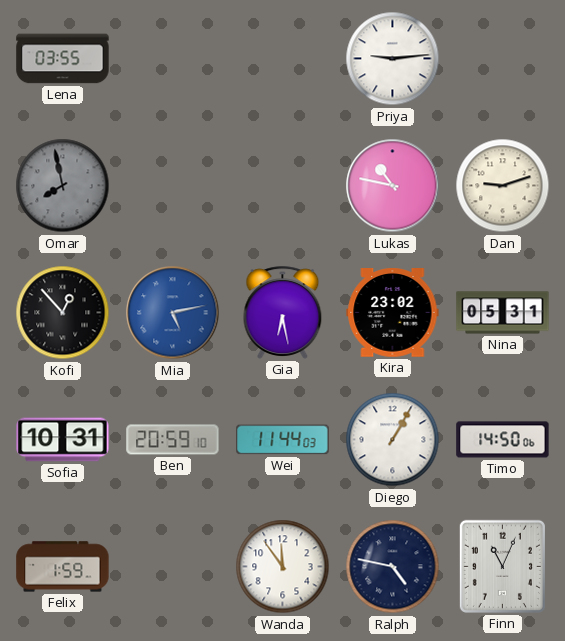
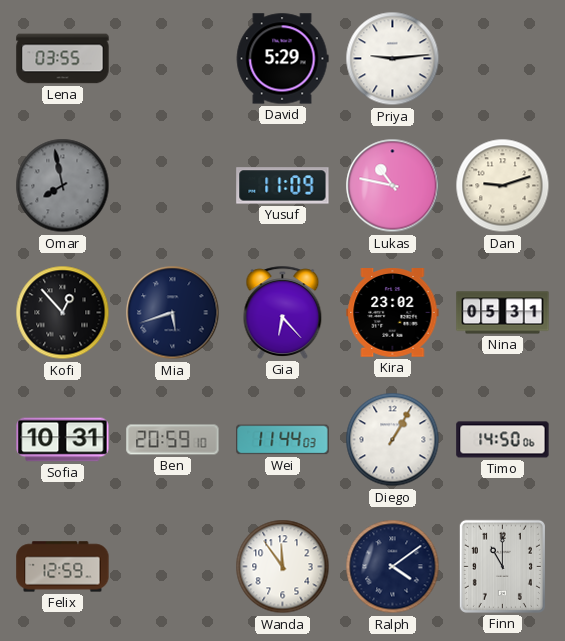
David: none -> 5:29 (282, 59)
Yusuf: none -> 11:09 (283, 186)
Mia: 5:13 -> 5:42 (173, 313)
Mia dial: blue -> navy (173, 313)
Gia: 6:28 -> 6:23 (283, 312)
Felix: 1:59 -> 12:59 (63, 567)
Ralph: 4:47 -> 4:09 (393, 567)
Finn: 11:04 -> 11:00 (502, 566)
